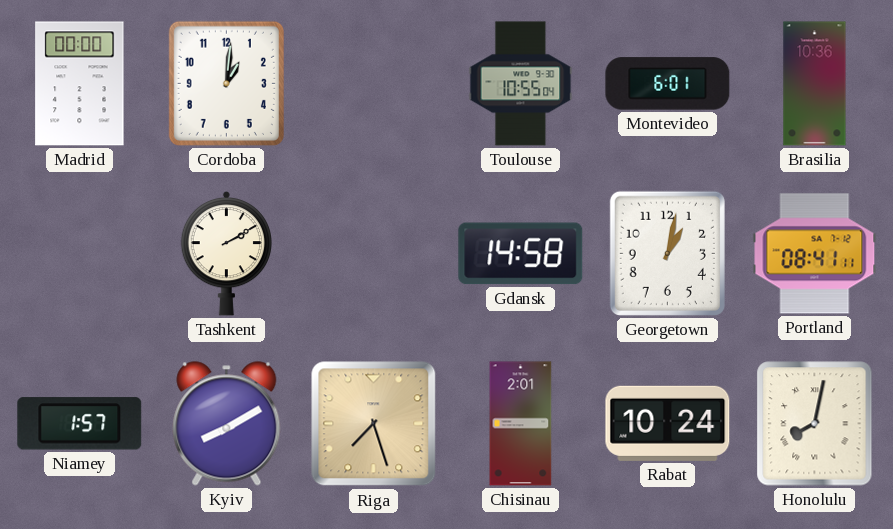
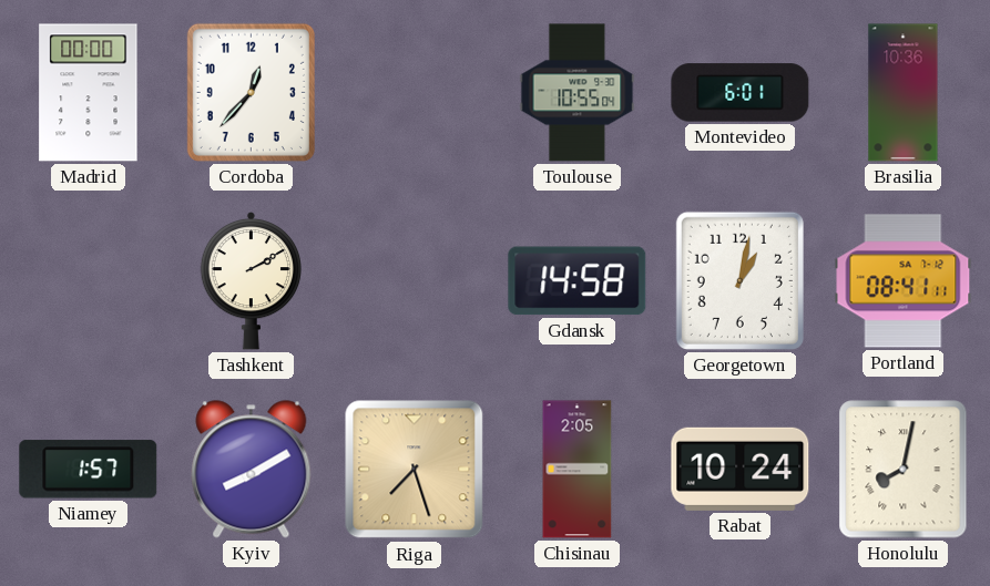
Cordoba: 1:01 -> 12:37 (251, 92)
Chisinau: 2:01 -> 2:05 (578, 470)
